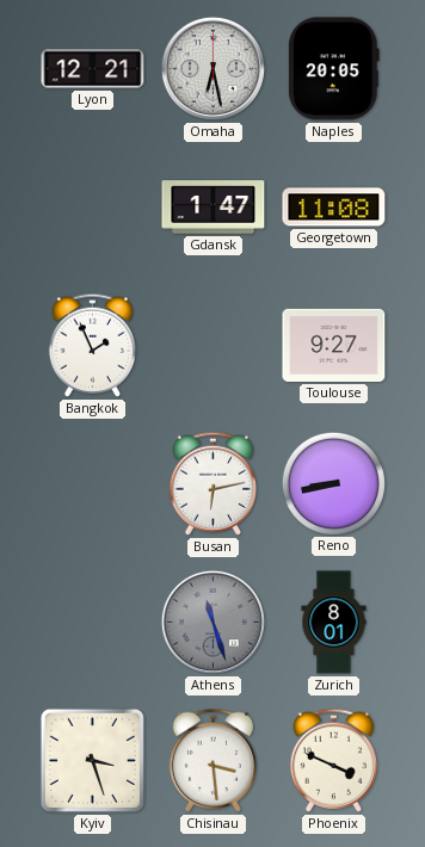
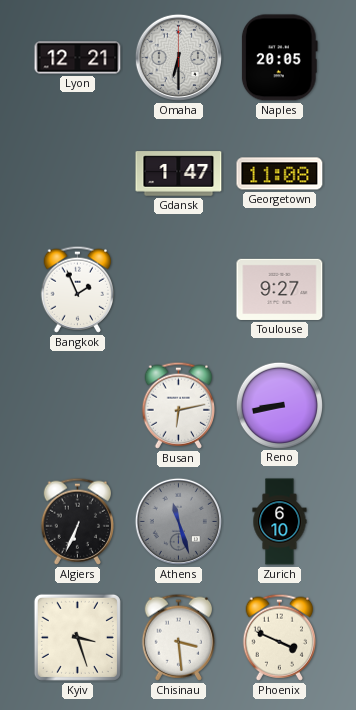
Omaha: 6:28 -> 6:30 (178, 57)
Algiers: none -> 6:34 (77, 521)
Zurich: 8:01 -> 6:10 (280, 522)
